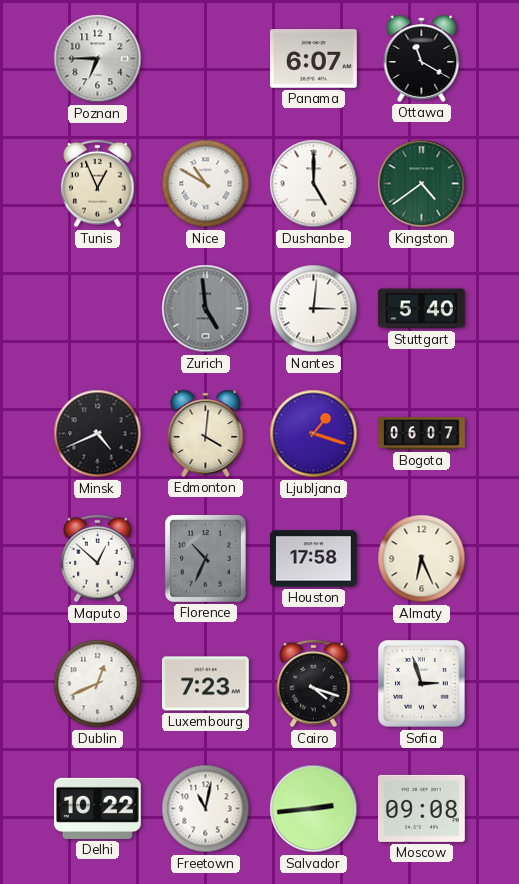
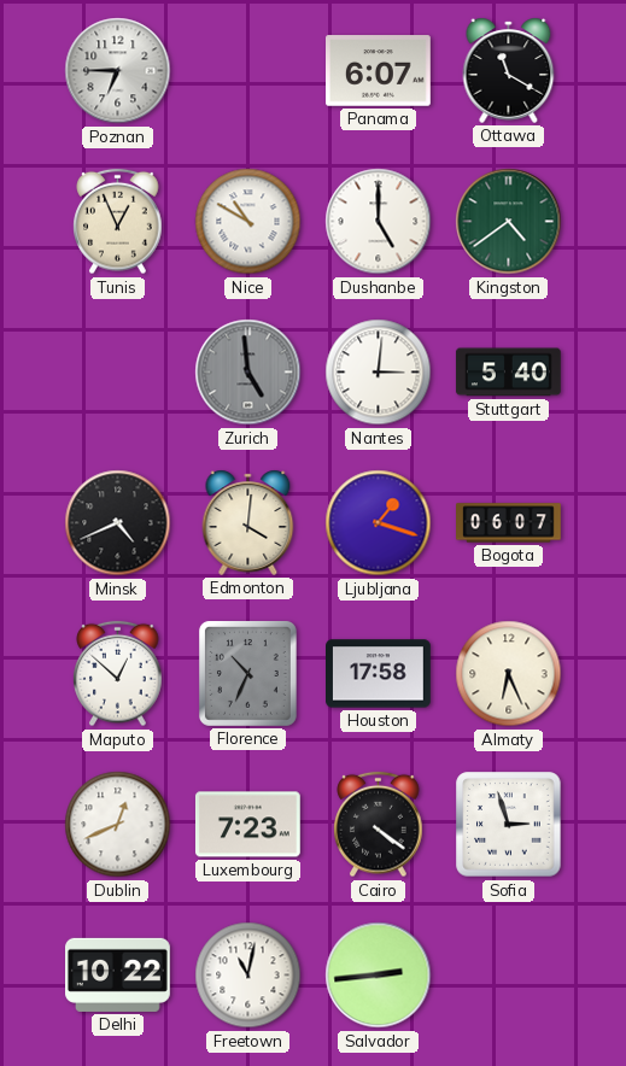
Cairo: 4:18 -> 4:21 (379, 825)
Moscow: 09:08 -> none (422, 808)
